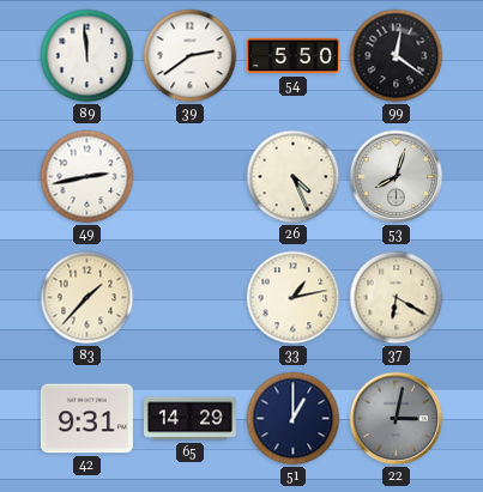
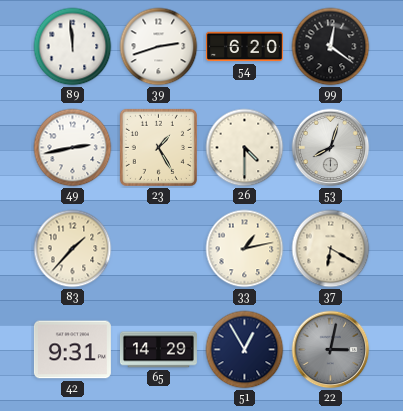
39: 2:39 -> 2:42 (159, 47)
54: 5:50 -> 6:20 (244, 47)
23: none -> 1:25 (158, 147)
26: 4:26 -> 4:30 (245, 148)
51: 1:00 -> 12:55 (245, 350)
